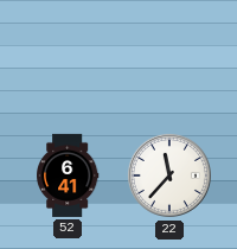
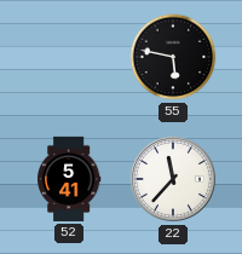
55: none -> 5:47 (173, 57)
52: 6:41 -> 5:41 (70, 179)
